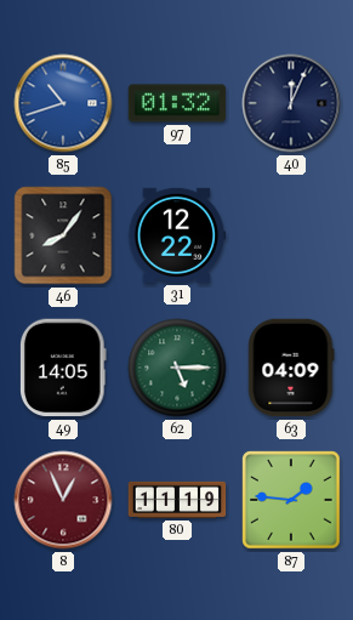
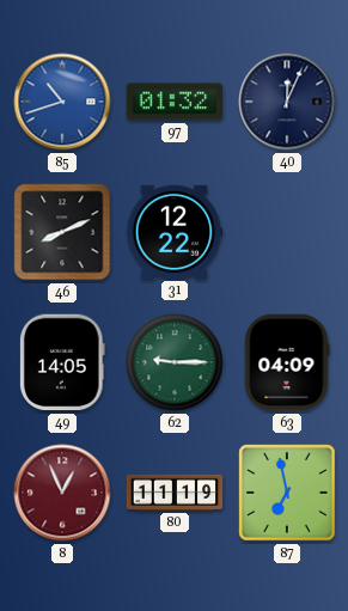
46: 8:06 -> 8:11 (62, 232)
62: 5:15 -> 9:15 (175, 362)
87: 1:46 -> 6:58 (287, 493)
